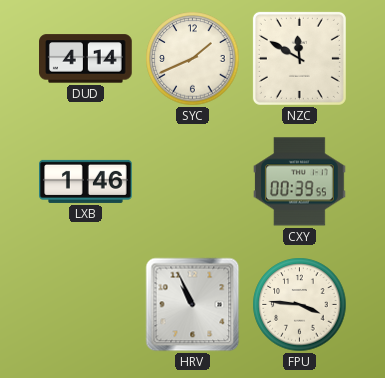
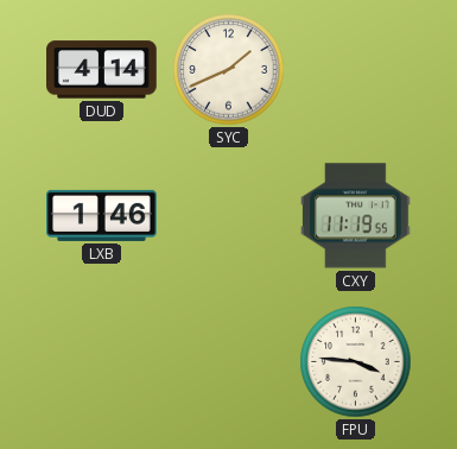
NZC: 11:50 -> none (299, 58)
CXY: 00:39 -> 11:19 (356, 216)
HRV: 10:56 -> none (193, 305)
